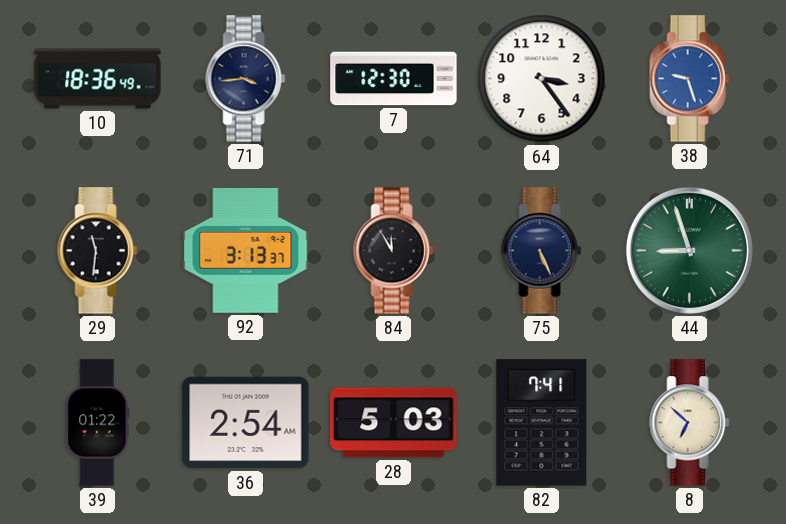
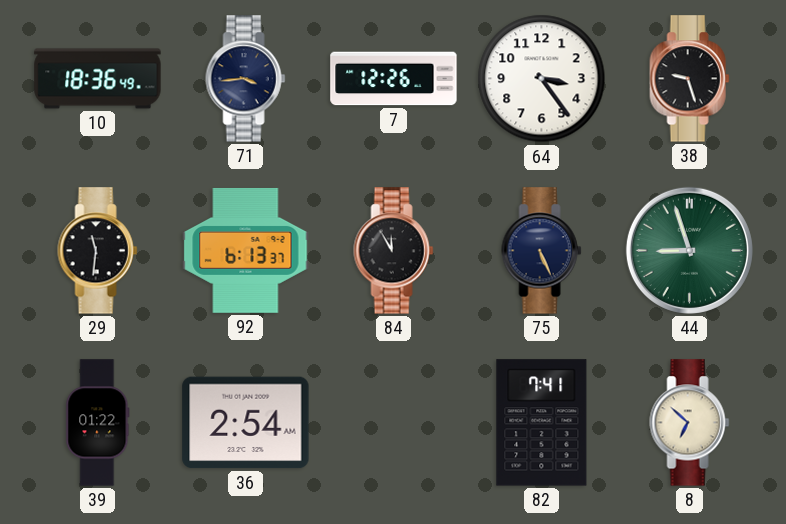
7: 12:30 -> 12:26 (394, 79)
38 dial: blue -> black (690, 79)
92: 3:13 -> 6:13 (246, 251)
28: 5:03 -> none (394, 423)
